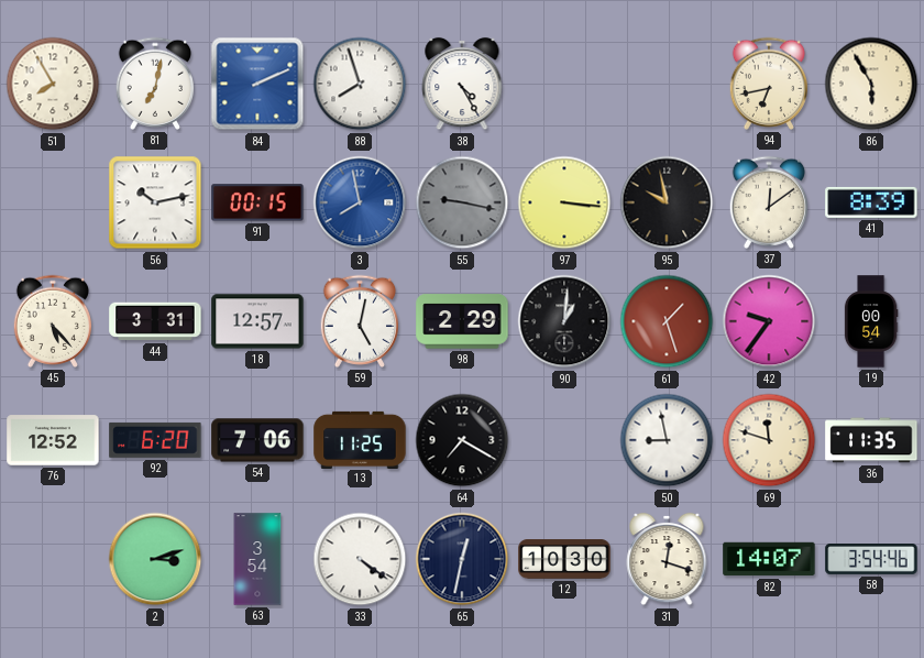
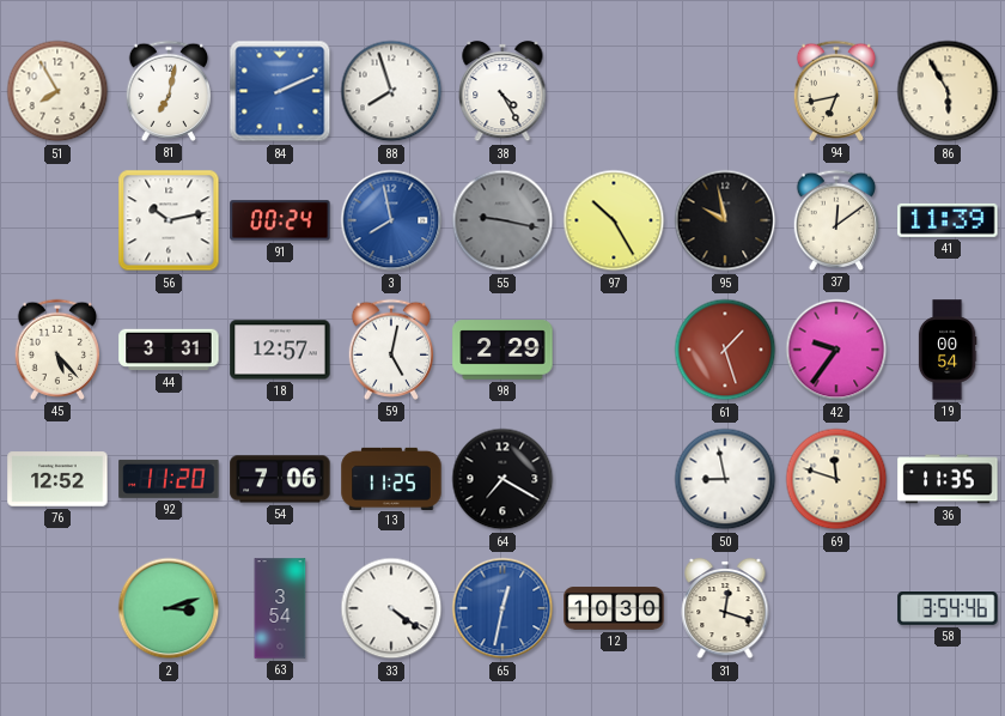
91: 00:15 -> 00:24 (280, 220)
97: 3:16 -> 10:25 (614, 220)
41: 8:39 -> 11:39 (948, 220)
90: 1:01 -> none (564, 321)
92: 6:20 -> 11:20 (169, 479)
65 dial: navy -> blue (502, 608)
82: 14:07 -> none (769, 559)
